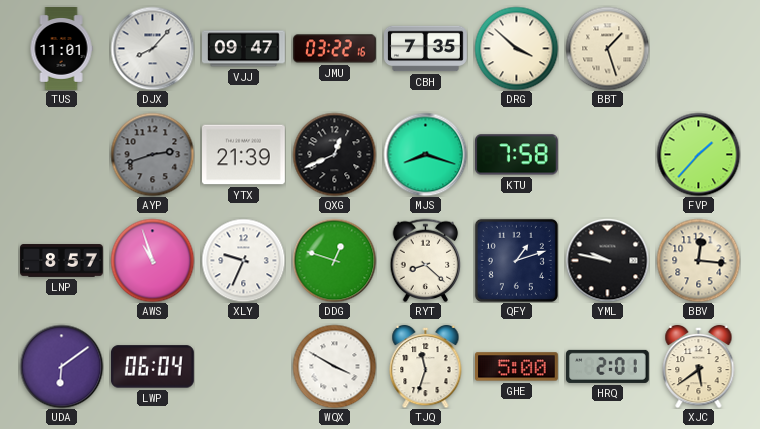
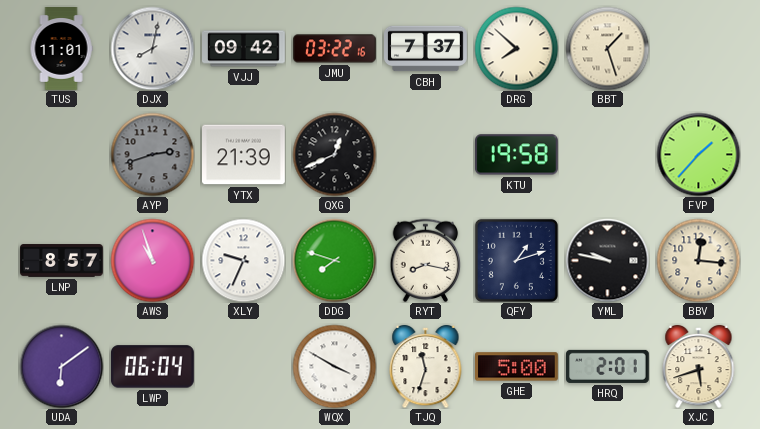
DJX: 8:07 -> 8:02 (152, 48)
VJJ: 09:47 -> 09:42 (244, 49)
CBH: 7:35 -> 7:37 (426, 49)
DRG: 3:52 -> 7:52 (516, 48)
MJS: 8:18 -> none (425, 154)
KTU: 7:58 -> 19:58 (516, 155)
DDG: 12:48 -> 7:48 (334, 260)
RYT: 8:22 -> 8:17 (426, 260)
XJC: 5:39 -> 5:42 (699, 366)
